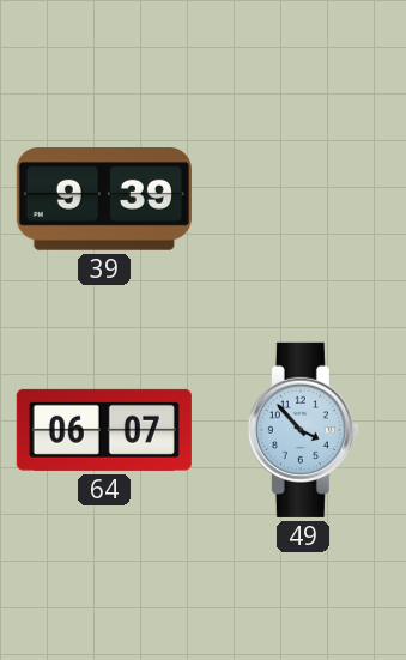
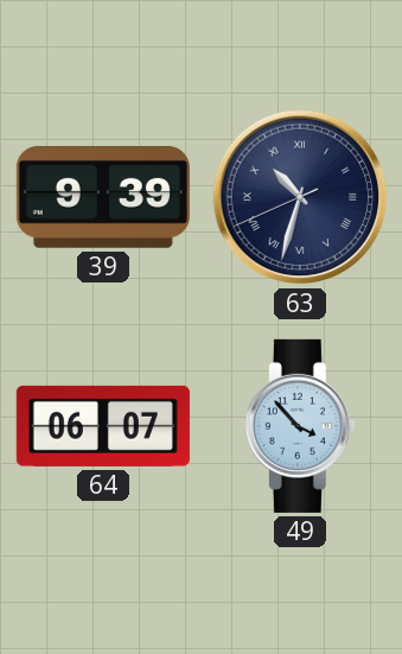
63: none -> 10:32 (300, 197)
